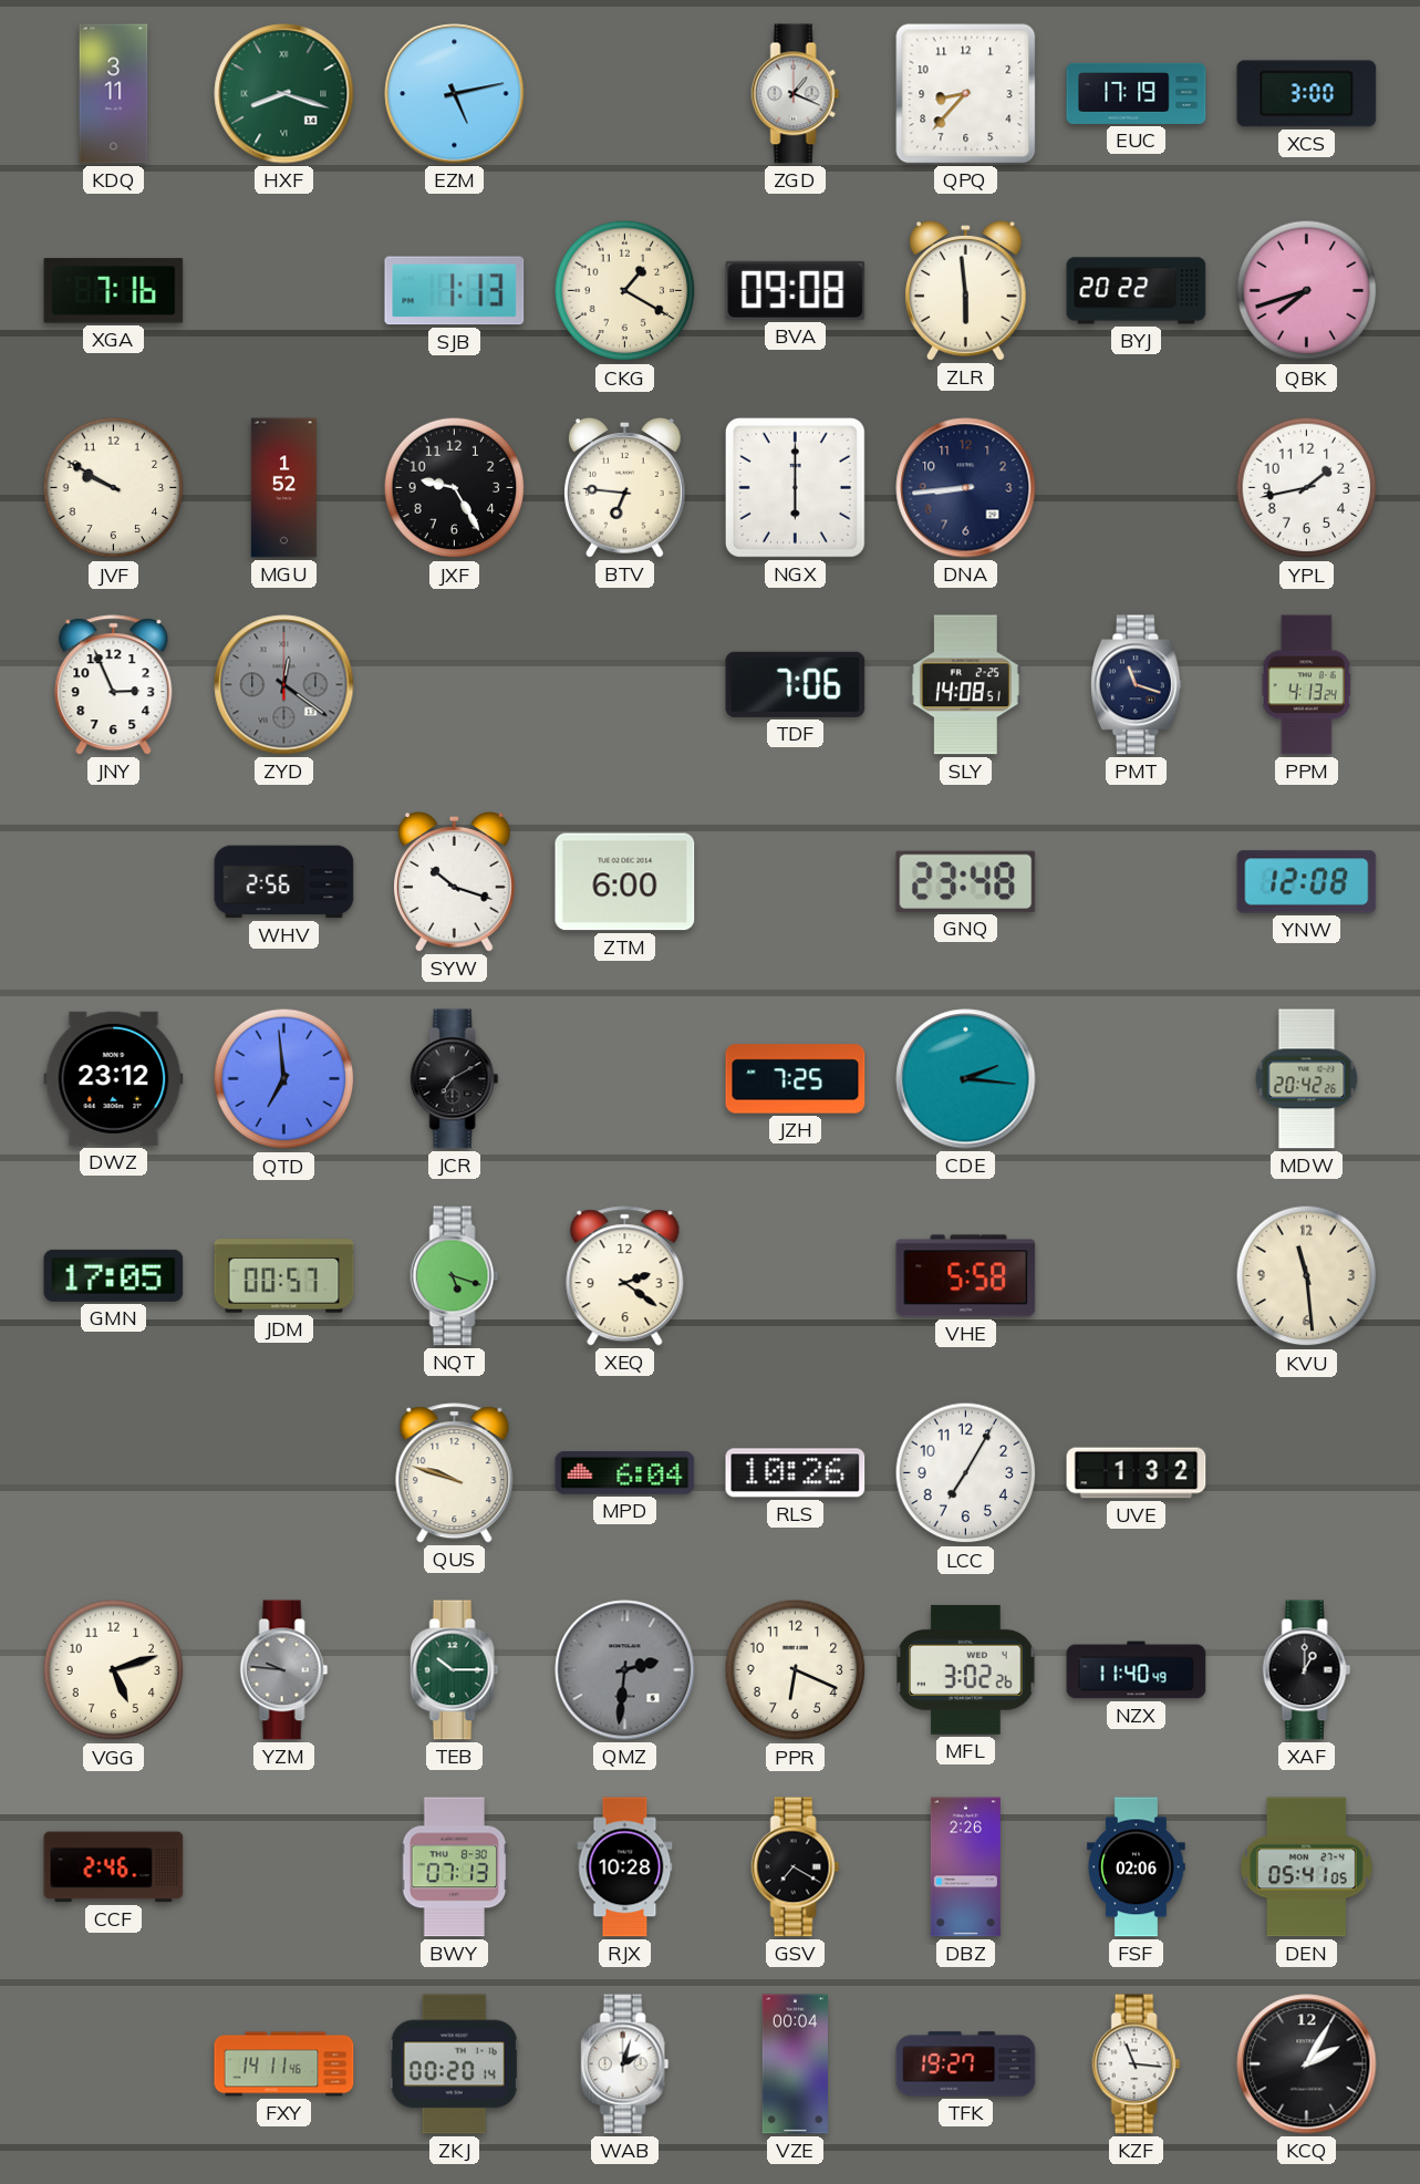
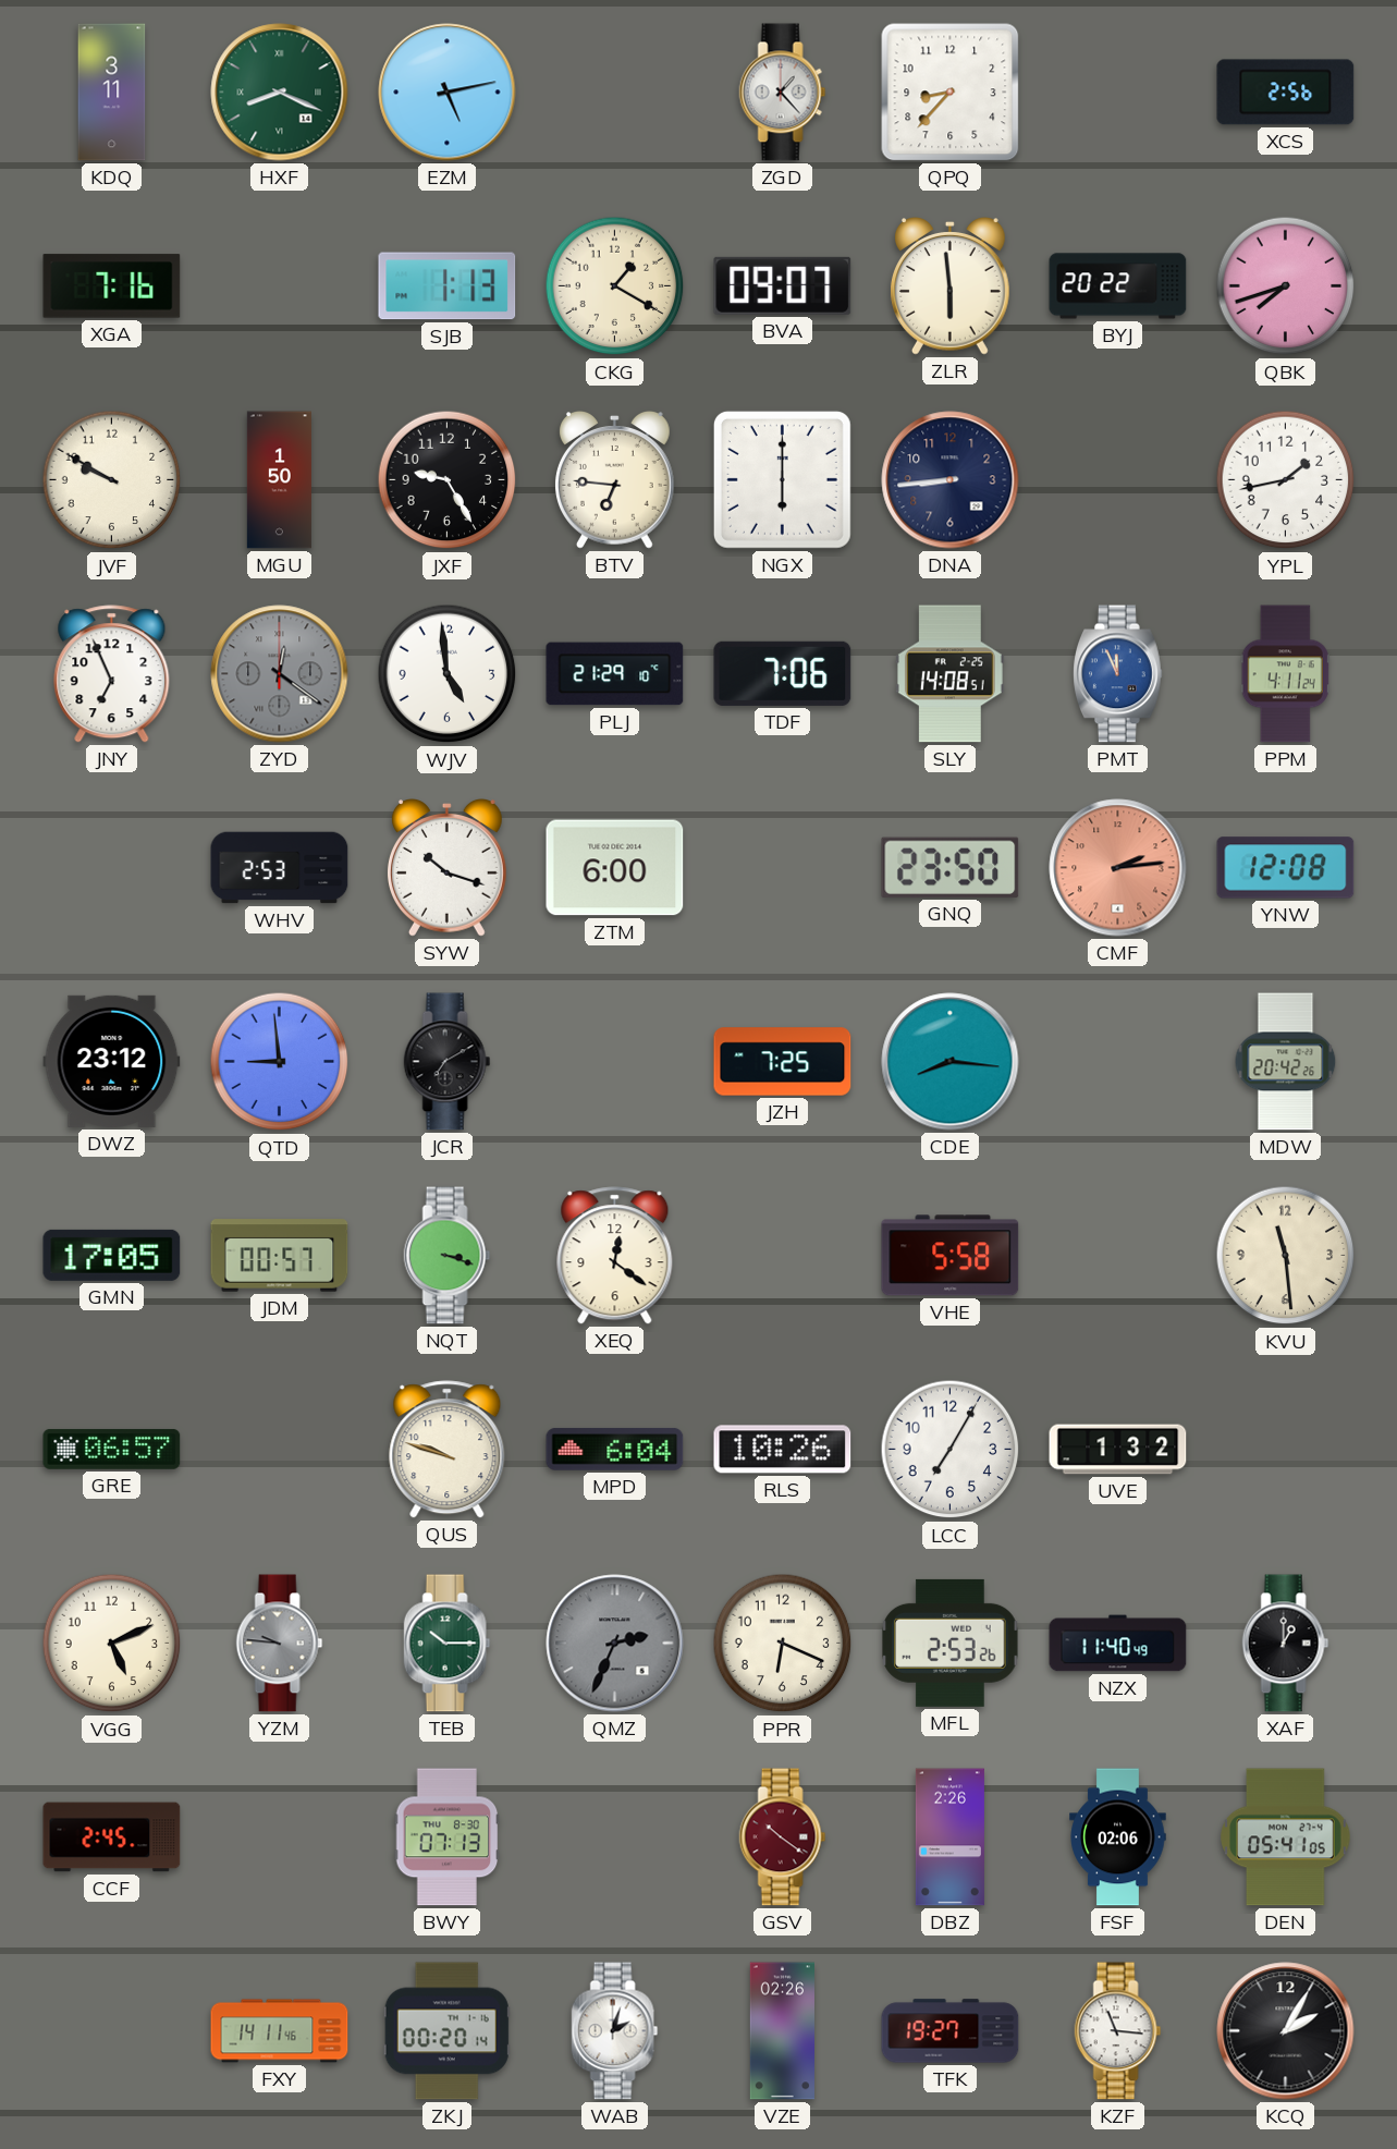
HXF: 8:18 -> 8:19 (280, 93)
ZGD: 1:19 -> 1:23 (783, 93)
EUC: 17:19 -> none (1137, 93)
XCS: 3:00 -> 2:56 (1286, 93)
BVA: 09:08 -> 09:07 (783, 285)
MGU: 1:52 -> 1:50 (279, 480)
JNY: 2:56 -> 6:56 (112, 674)
WJV: none -> 4:59 (448, 674)
PLJ: none -> 21:29 (615, 674)
PMT: 11:18 -> 11:56 (1118, 674)
PMT dial: navy -> blue (1118, 674)
PPM: 4:13 -> 4:11 (1285, 674)
WHV: 2:56 -> 2:53 (280, 868)
GNQ: 23:48 -> 23:50 (951, 867)
CMF: none -> 2:14 (1118, 868)
QTD: 6:59 -> 8:59 (280, 1062)
CDE: 2:16 -> 8:16 (951, 1062)
NQT: 5:18 -> 3:18 (448, 1256)
XEQ: 2:21 -> 12:21 (615, 1256)
GRE: none -> 06:57 (112, 1449)
VGG: 5:12 -> 5:11 (112, 1644)
QMZ: 2:31 -> 2:34 (615, 1644)
MFL: 3:02 -> 2:53 (951, 1643)
CCF: 2:46 -> 2:45 (112, 1837)
RJX: 10:28 -> none (625, 1867)
GSV: 7:20 -> 10:21 (783, 1837)
GSV dial: black -> burgundy (783, 1837)
VZE: 00:04 -> 02:26 (782, 2031)
